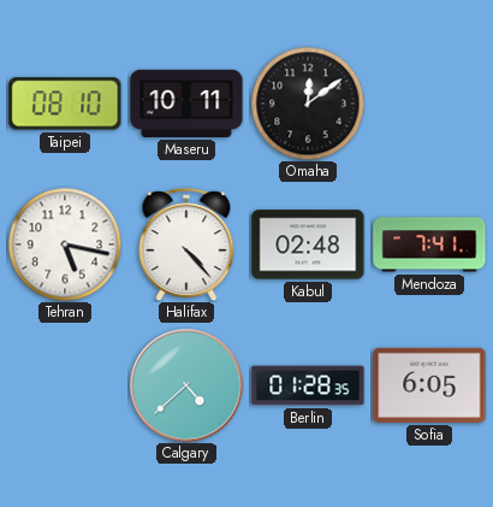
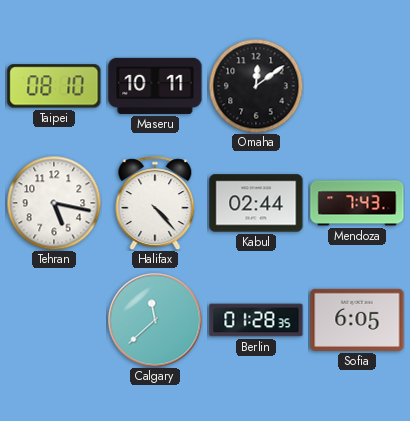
Kabul: 02:48 -> 02:44 (256, 203)
Mendoza: 7:41 -> 7:43 (357, 203)
Calgary: 4:38 -> 11:38 (155, 320)
